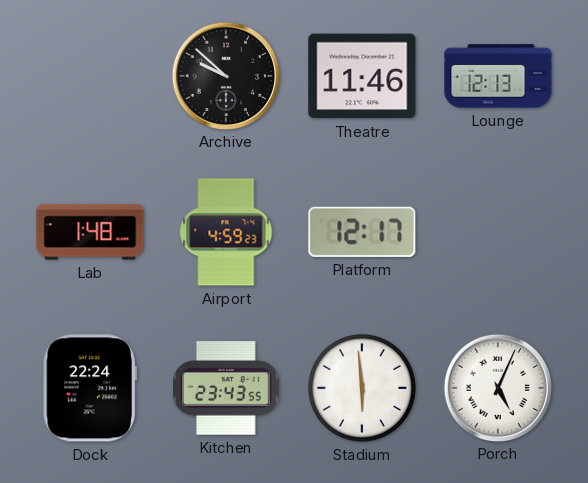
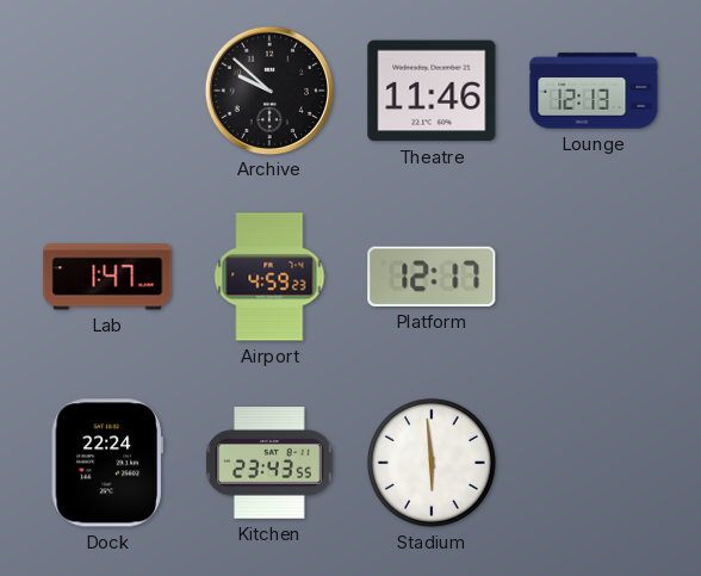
Lab: 1:48 -> 1:47 (107, 277)
Porch: 5:04 -> none (497, 387)
